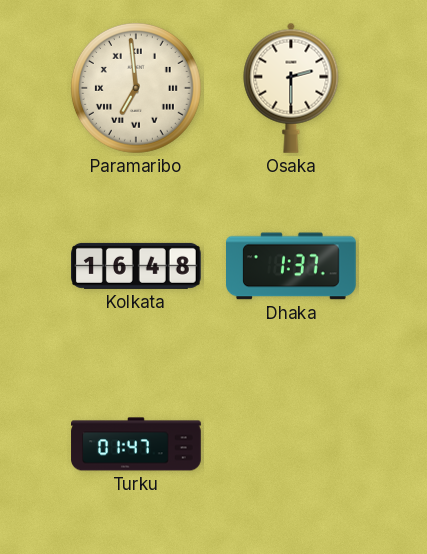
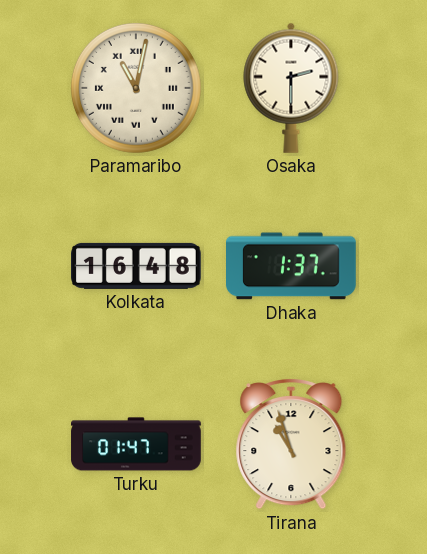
Paramaribo: 6:59 -> 11:02 (136, 88)
Tirana: none -> 10:57 (291, 445)
